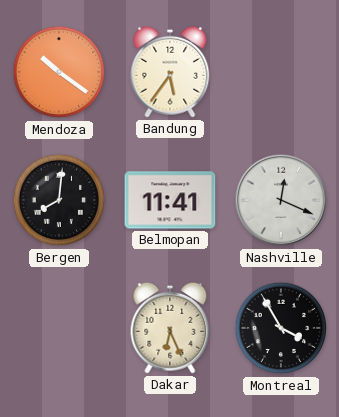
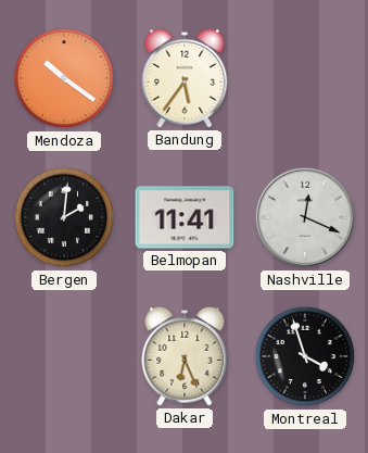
Bergen: 8:01 -> 2:01 (64, 217)
Montreal: 3:55 -> 3:57 (305, 356)
